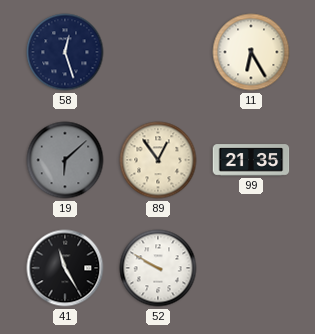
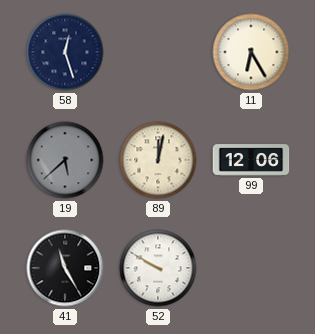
19: 6:08 -> 5:38 (65, 160)
89: 12:54 -> 12:02 (158, 160)
99: 21:35 -> 12:06 (251, 160)
